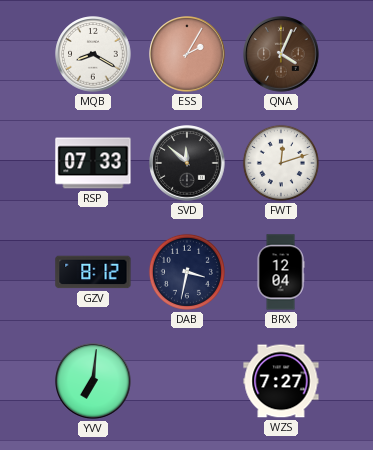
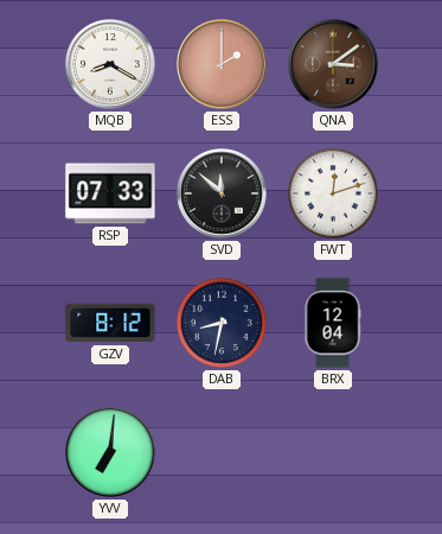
ESS: 2:05 -> 2:00 (222, 64)
QNA: 4:04 -> 3:09 (333, 64)
DAB: 3:32 -> 8:32 (222, 323)
WZS: 7:27 -> none (281, 381)
